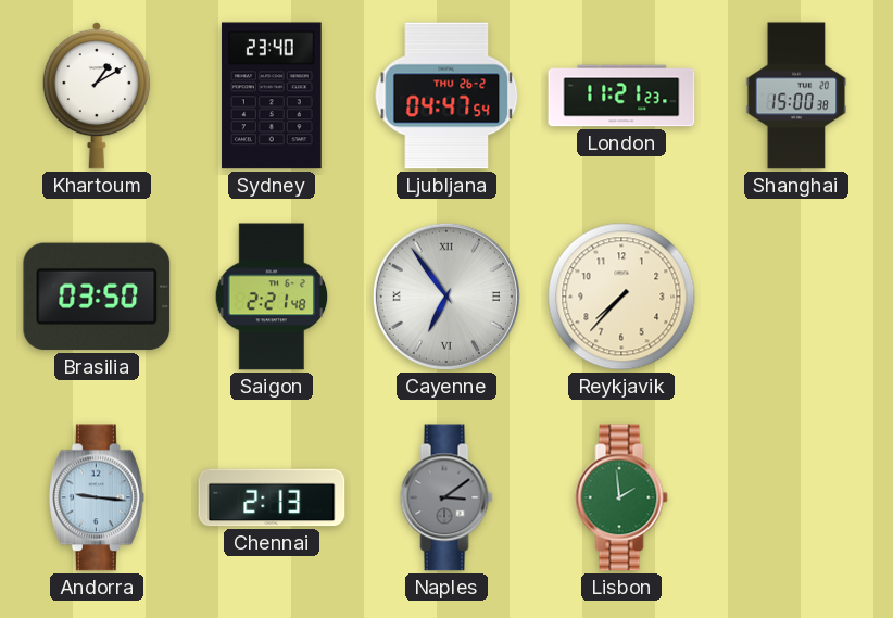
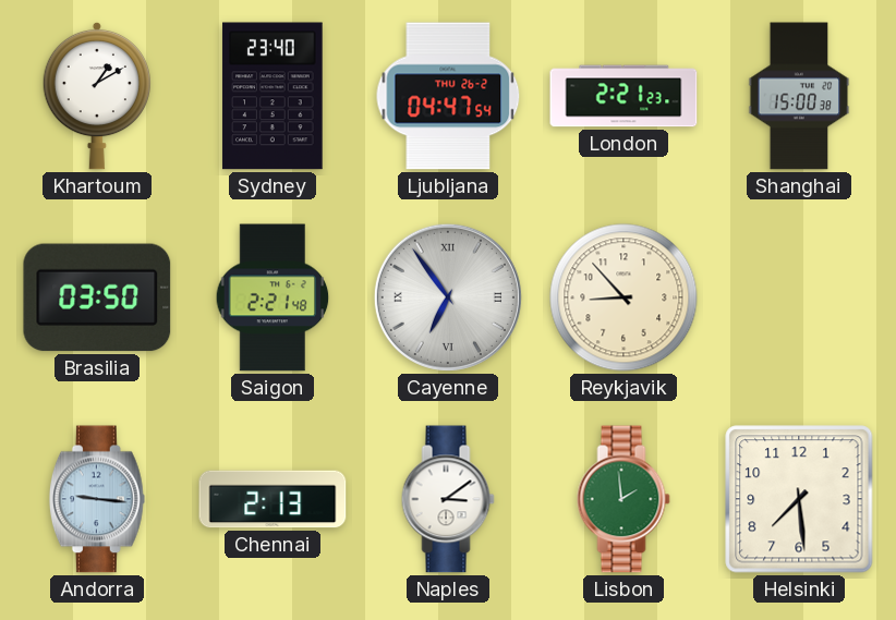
London: 11:21 -> 2:21 (623, 96)
Reykjavik: 7:37 -> 8:53 (623, 297)
Naples dial: grey -> white (448, 499)
Helsinki: none -> 7:29 (799, 499)
